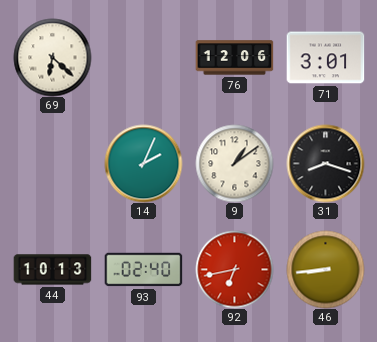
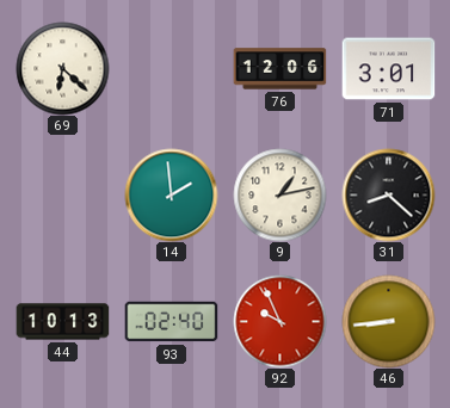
14: 2:04 -> 1:59 (171, 194)
9: 1:09 -> 1:13 (279, 194)
31: 8:18 -> 8:22 (388, 194)
92: 6:43 -> 9:56 (279, 321)
